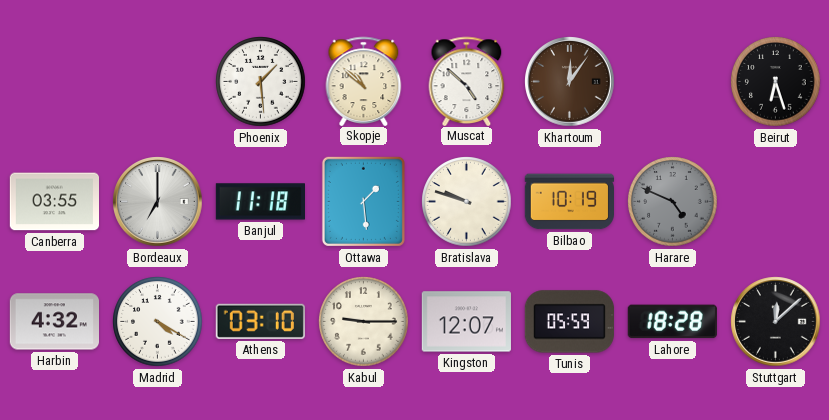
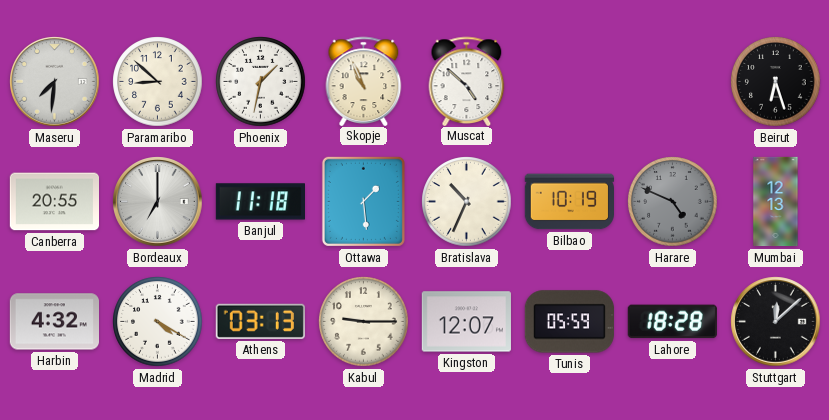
Maseru: none -> 7:31 (55, 82)
Paramaribo: none -> 8:52 (158, 82)
Phoenix: 1:29 -> 1:32 (261, 82)
Skopje: 10:52 -> 10:56 (364, 81)
Khartoum: 12:06 -> none (570, 82)
Canberra: 03:55 -> 20:55 (54, 202)
Bratislava: 9:48 -> 10:34 (467, 202)
Mumbai: none -> 12:13 (776, 202)
Athens: 03:10 -> 03:13 (260, 321)
